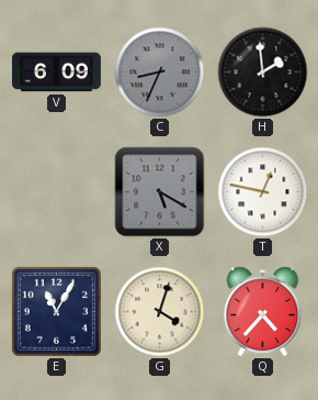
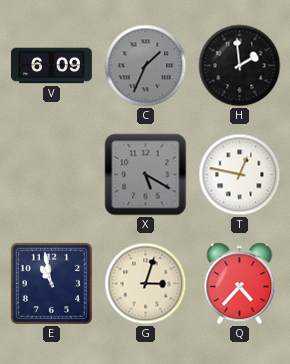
C: 8:34 -> 1:34 (146, 66)
E: 11:05 -> 10:58 (51, 283)
G: 4:03 -> 3:03 (146, 284)
